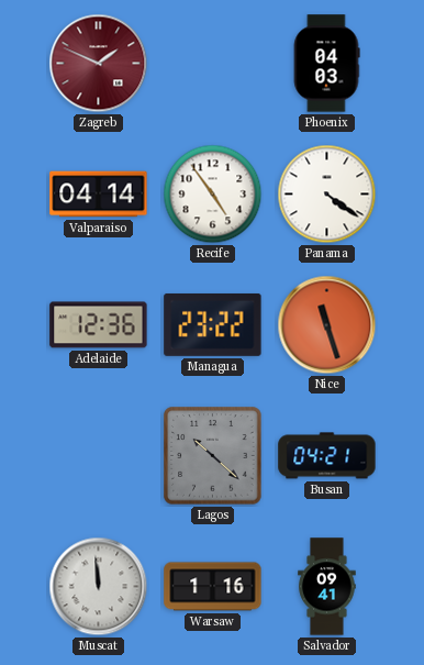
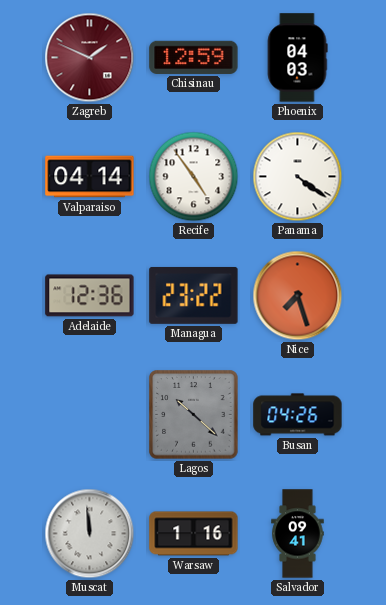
Chisinau: none -> 12:59 (194, 57)
Nice: 11:27 -> 7:27 (298, 296)
Busan: 04:21 -> 04:26 (298, 415)
